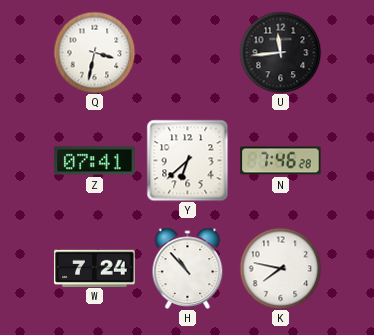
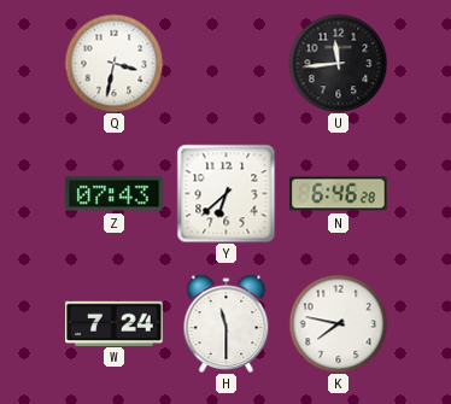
Z: 07:41 -> 07:43 (115, 194)
N: 7:46 -> 6:46 (339, 194)
H: 10:53 -> 11:30 (227, 323)
